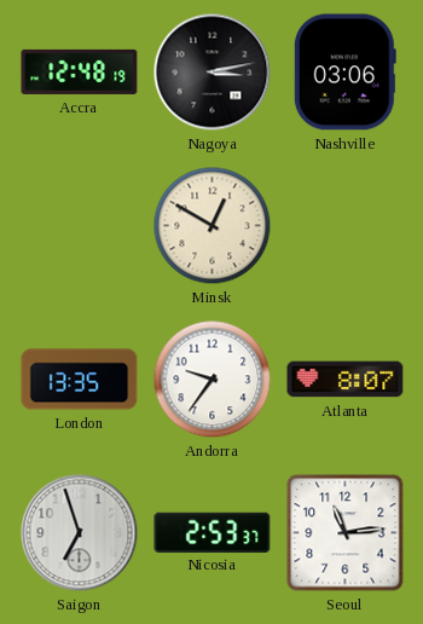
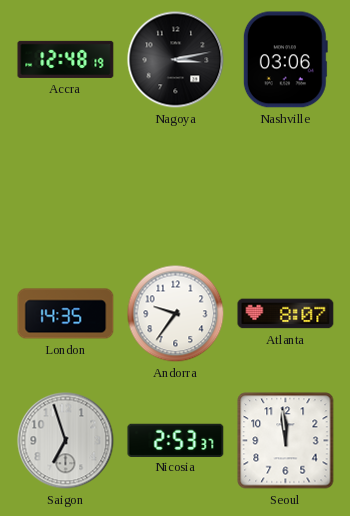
Minsk: 12:50 -> none (213, 226)
London: 13:35 -> 14:35 (66, 314)
Seoul: 11:14 -> 11:59 (286, 441)
